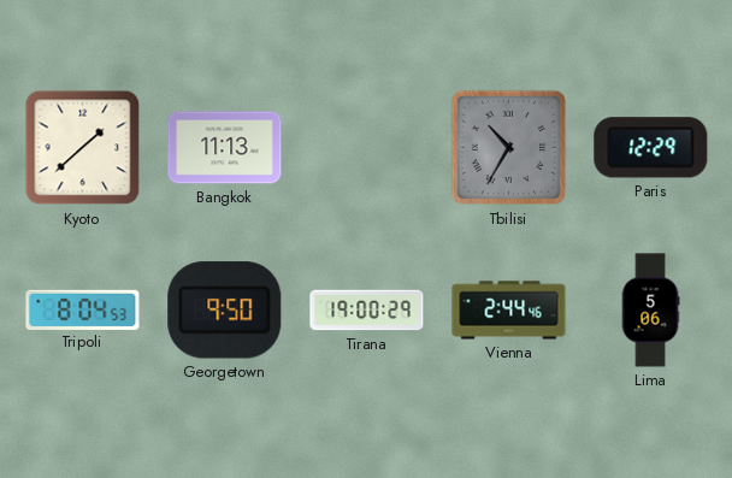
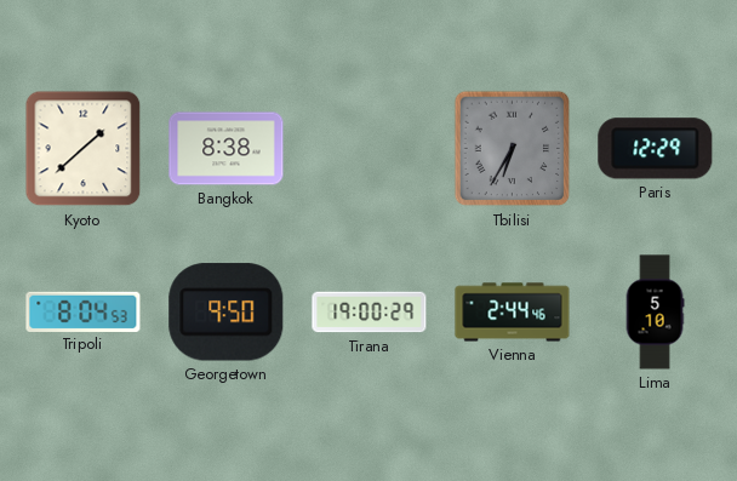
Bangkok: 11:13 -> 8:38 (227, 149)
Tbilisi: 10:35 -> 6:35 (513, 149)
Lima: 5:06 -> 5:10 (655, 313)
